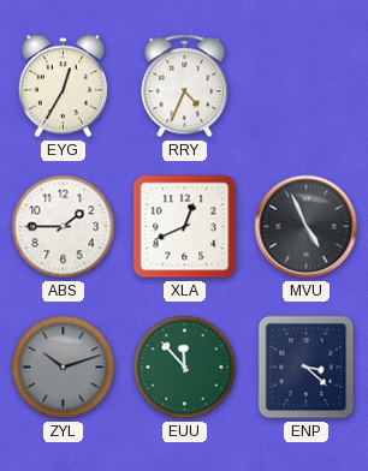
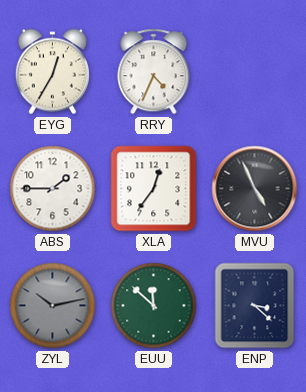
XLA: 12:41 -> 12:36 (154, 189)
ZYL: 10:12 -> 10:13 (53, 306)
EUU: 11:53 -> 11:52 (154, 306)
